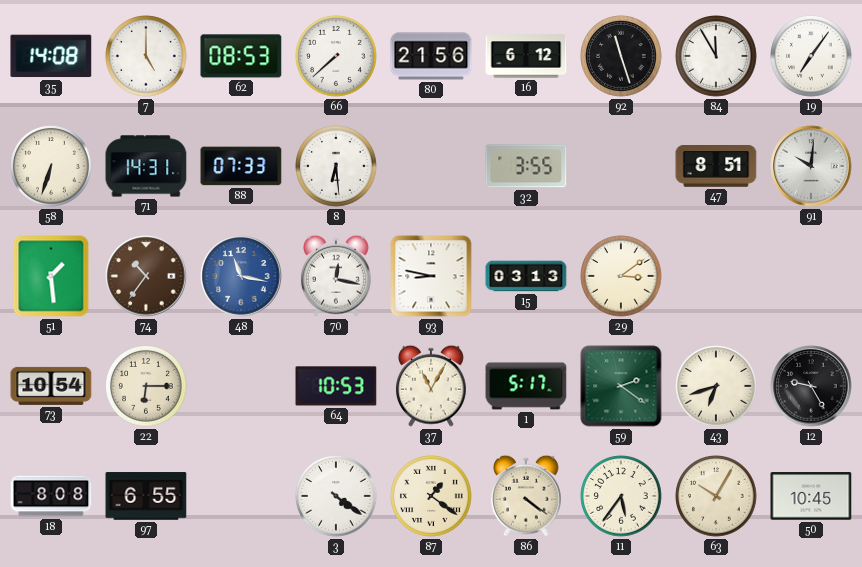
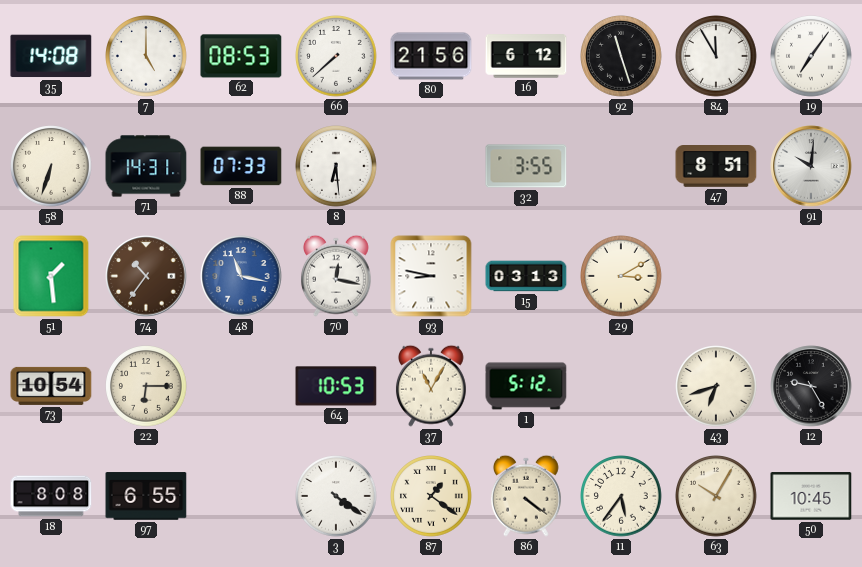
29: 3:09 -> 3:10 (621, 276)
1: 5:17 -> 5:12 (526, 386)
59: 2:21 -> none (621, 386)
